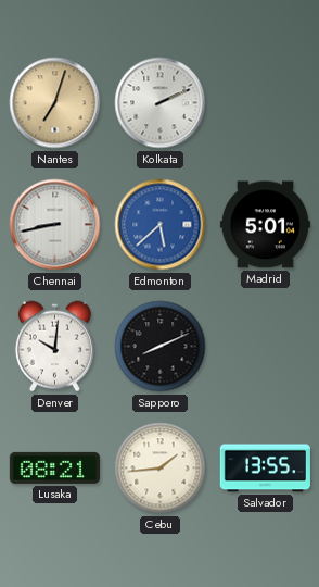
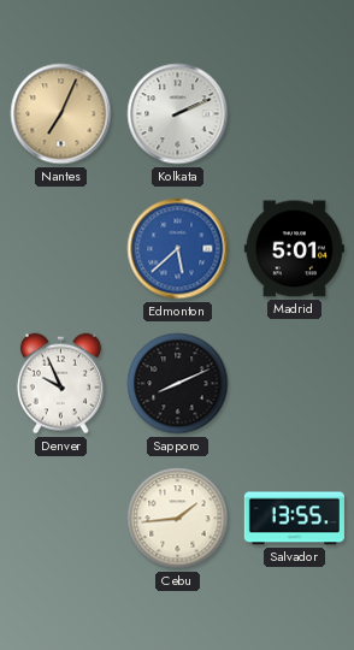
Nantes: 7:03 -> 7:04 (61, 114)
Chennai: 8:43 -> none (55, 225)
Denver: 10:01 -> 9:56 (60, 384)
Lusaka: 08:21 -> none (54, 467)
